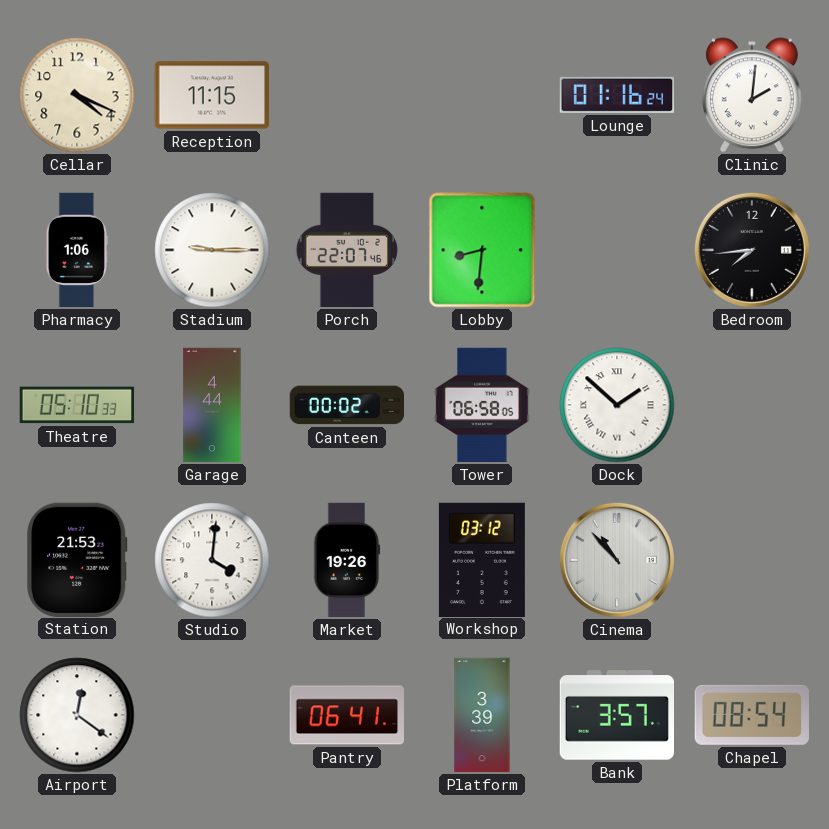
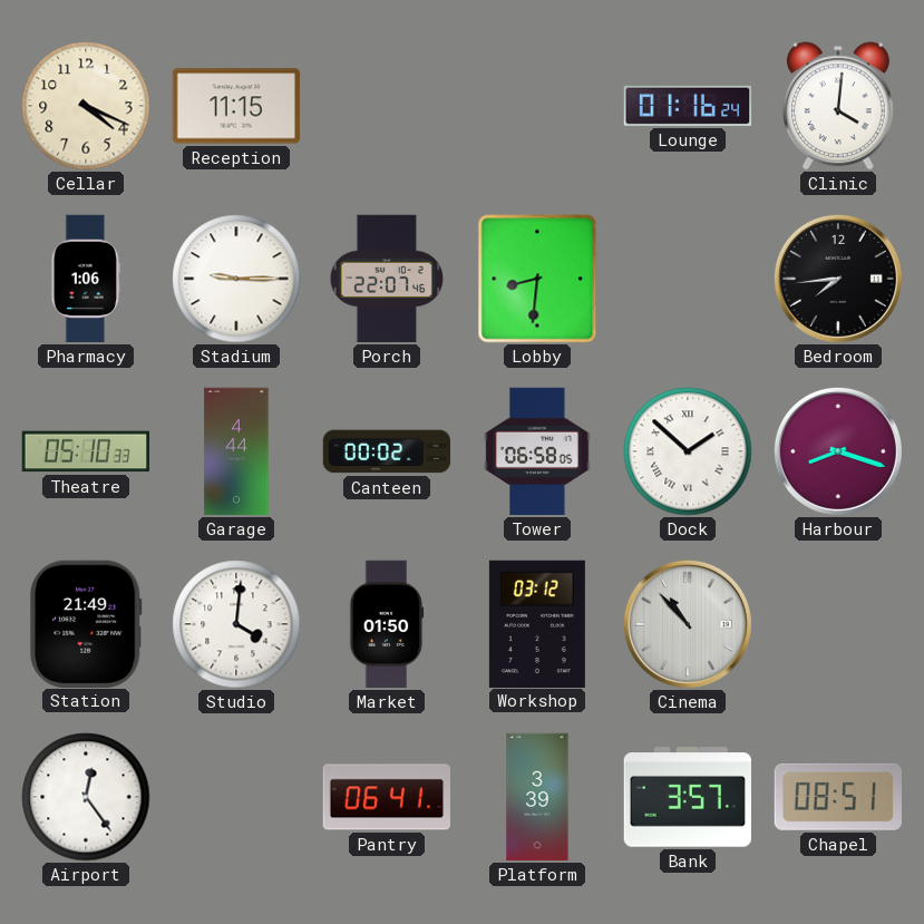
Clinic: 2:01 -> 4:01 (838, 106)
Harbour: none -> 8:18 (838, 451)
Station: 21:53 -> 21:49 (86, 623)
Market: 19:26 -> 01:50 (387, 624)
Airport: 12:21 -> 12:24 (86, 797)
Chapel: 08:54 -> 08:51 (838, 797)
